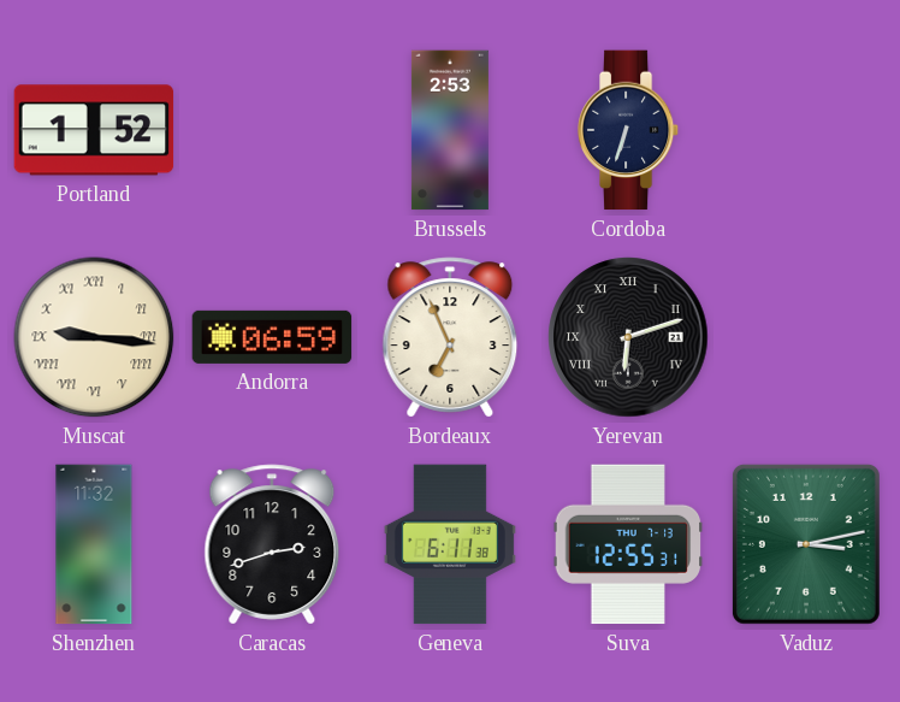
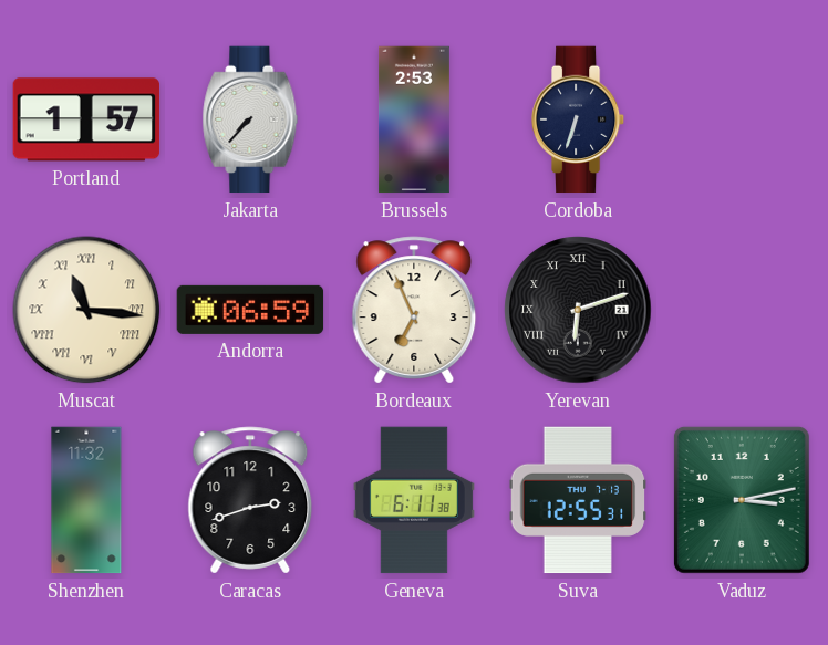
Portland: 1:52 -> 1:57 (86, 119)
Jakarta: none -> 7:37 (250, 119)
Muscat: 9:16 -> 11:16 (86, 310)
